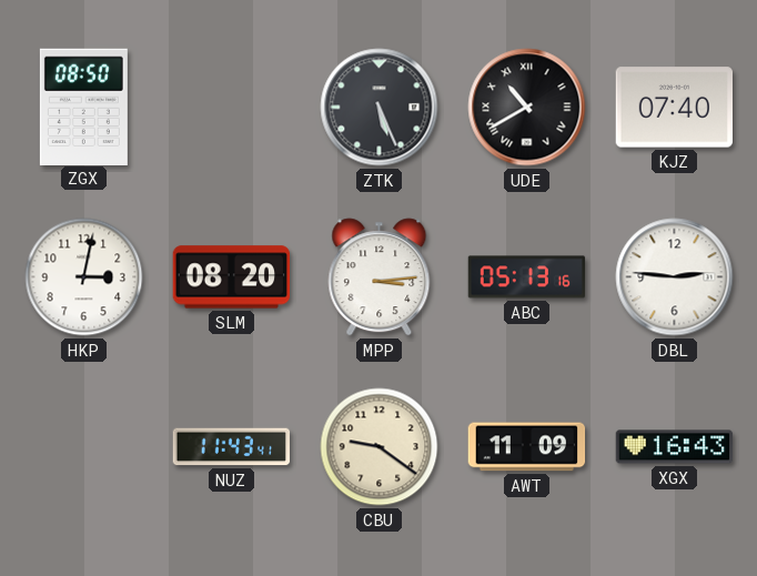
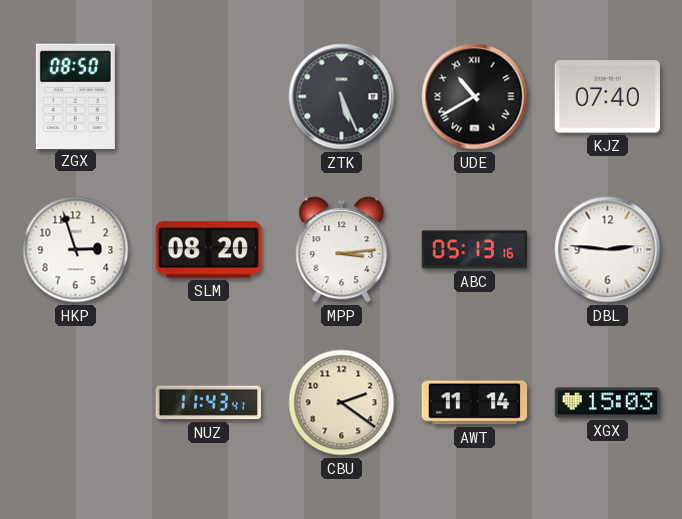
HKP: 3:02 -> 2:57 (76, 250)
CBU: 9:21 -> 2:21 (342, 403)
AWT: 11:09 -> 11:14 (475, 403)
XGX: 16:43 -> 15:03 (608, 403)
